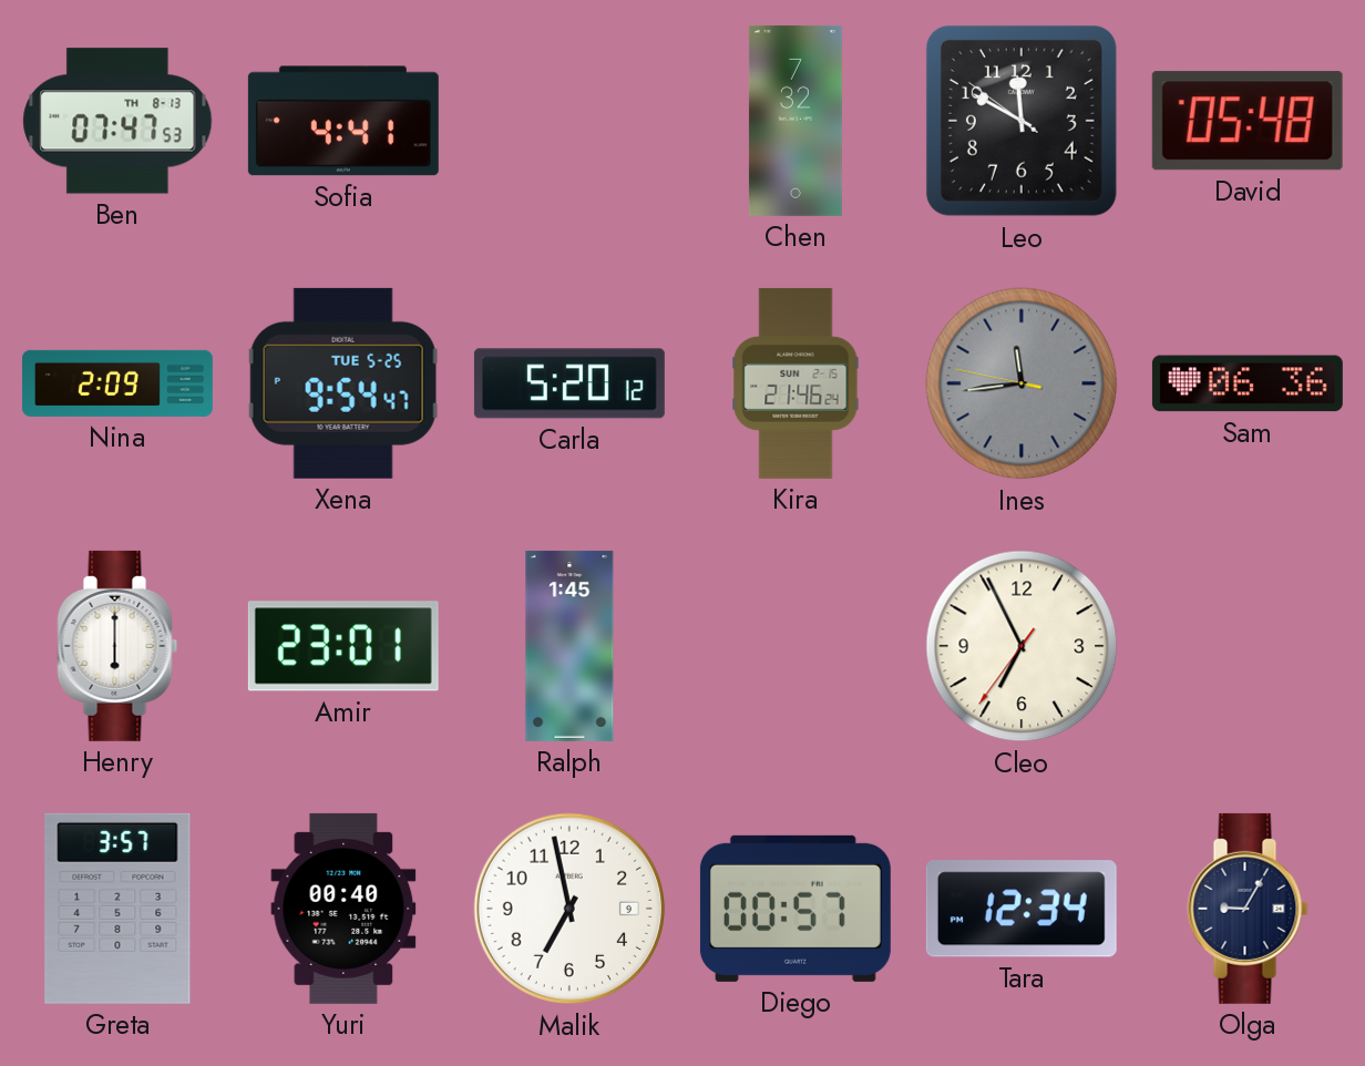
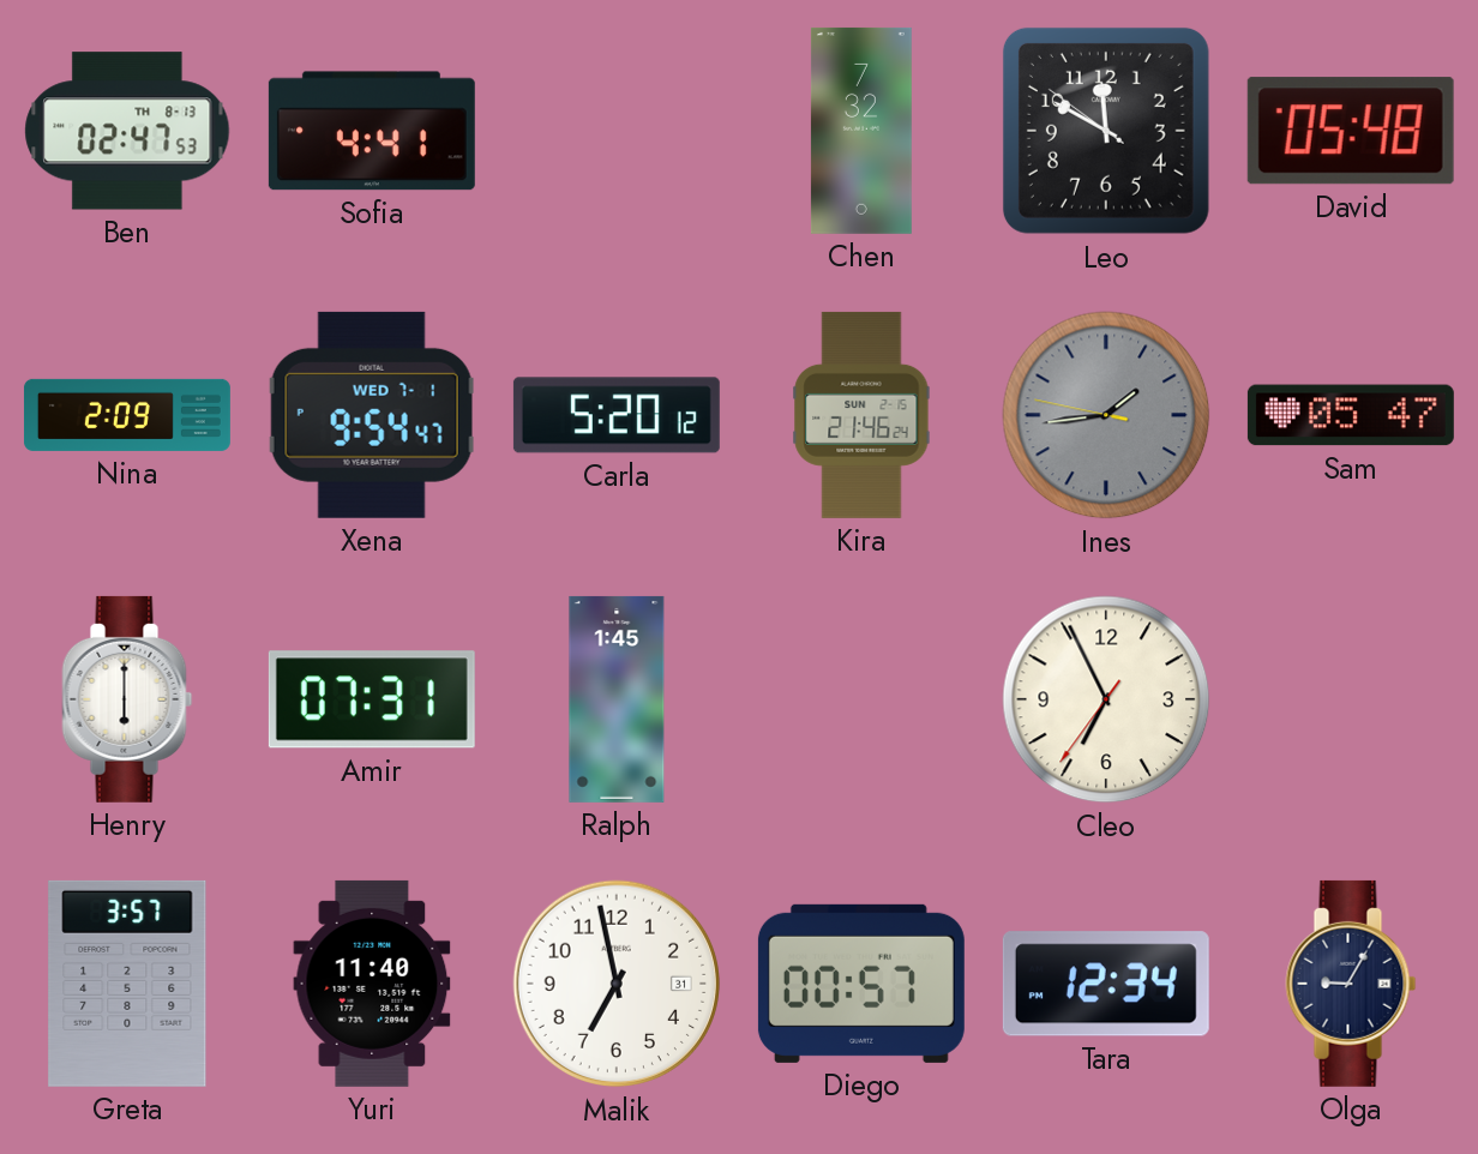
Ben: 07:47 -> 02:47 (127, 131)
Xena date: TUE 5-25 -> WED 7-1 (372, 415)
Ines: 11:43 -> 1:43 (1106, 415)
Sam: 06:36 -> 05:47 (1351, 415)
Amir: 23:01 -> 07:31 (372, 699)
Yuri: 00:40 -> 11:40 (372, 984)
Malik date: 9 -> 31 (617, 984)
